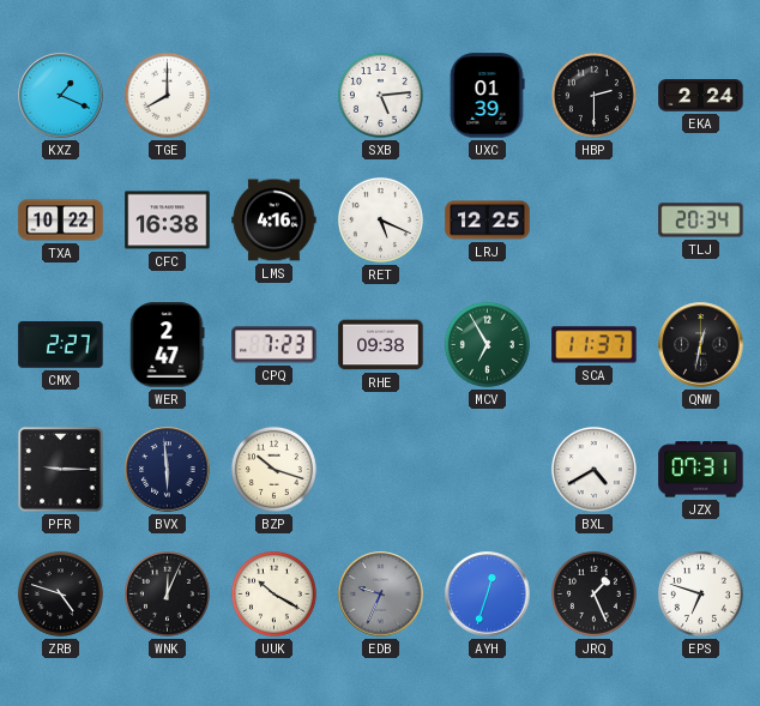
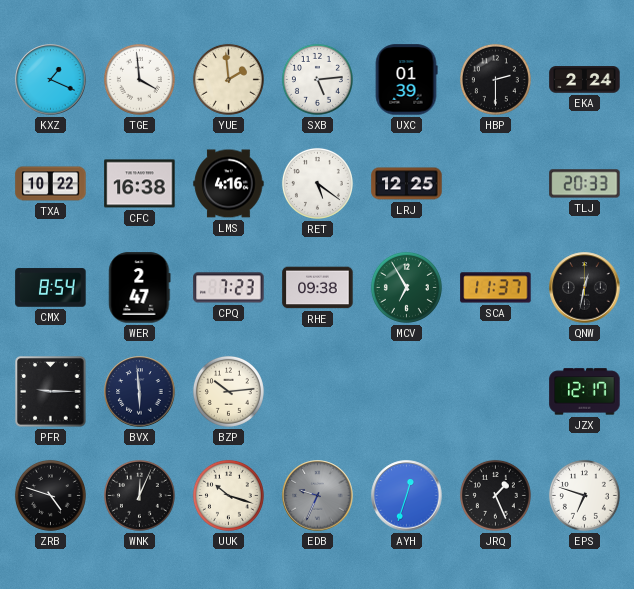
TGE: 8:00 -> 3:59 (139, 79)
YUE: none -> 1:59 (228, 79)
RET: 5:19 -> 5:21 (317, 183)
TLJ: 20:34 -> 20:33 (585, 184)
CMX: 2:27 -> 8:54 (51, 288)
BZP: 10:18 -> 10:14 (228, 391)
BXL: 4:40 -> none (593, 469)
JZX: 07:31 -> 12:17 (585, 392)
UUK: 10:20 -> 10:18 (228, 495)
